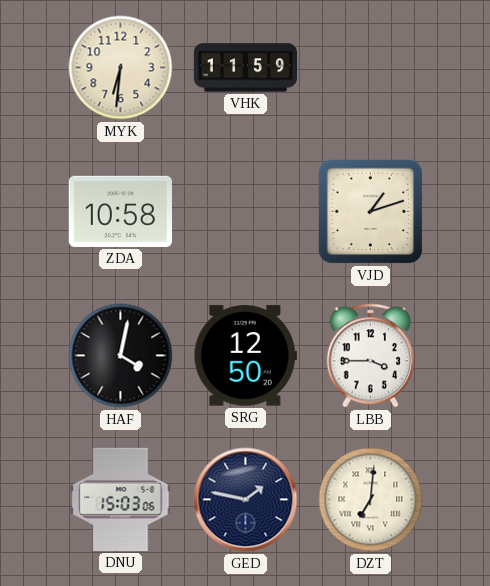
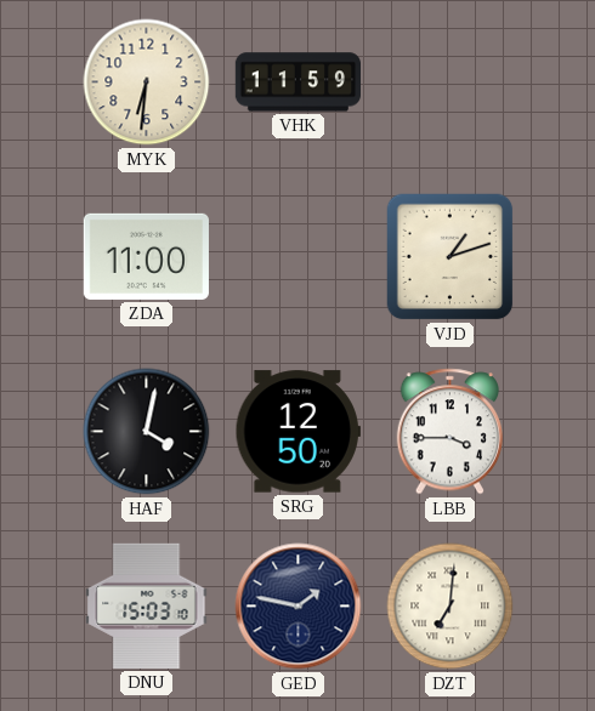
ZDA: 10:58 -> 11:00 (146, 256)
DNU: 15:03:06 -> 15:03:10 (147, 605)
